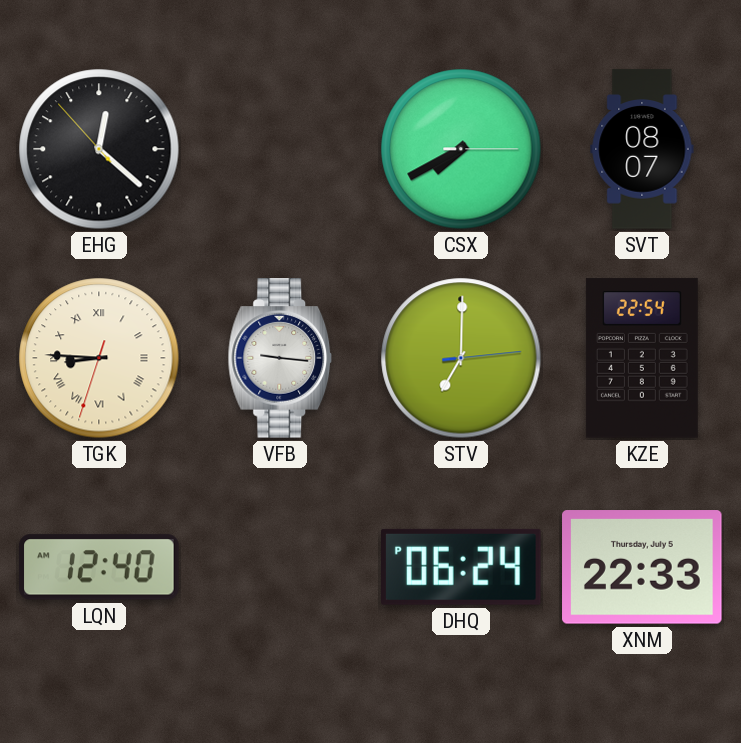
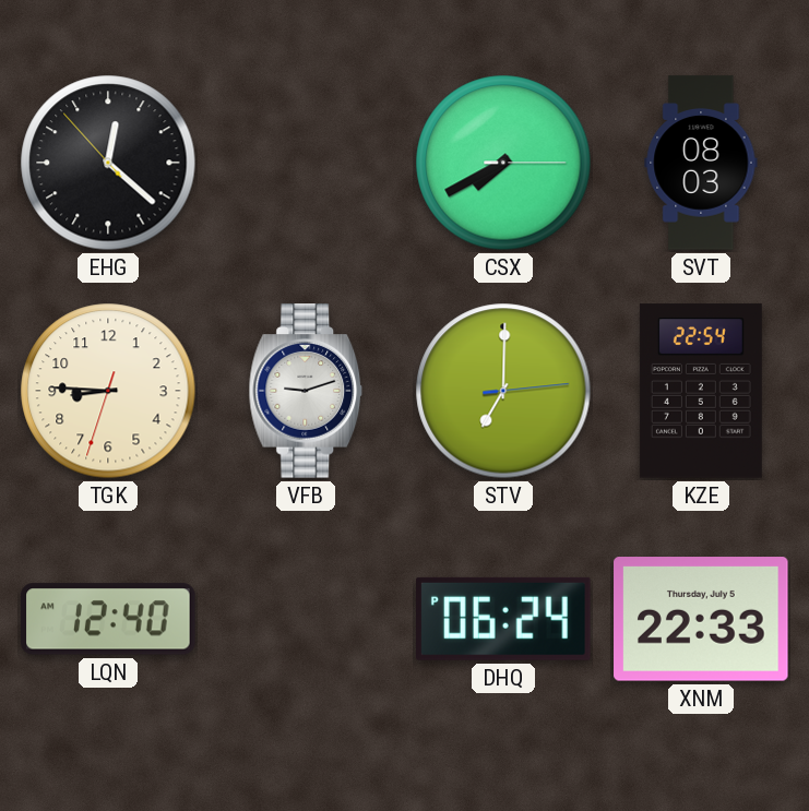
SVT: 08:07 -> 08:03 (701, 163)
TGK numerals: Roman -> Arabic (108, 391)
VFB: 9:16 -> 9:12 (306, 391)
